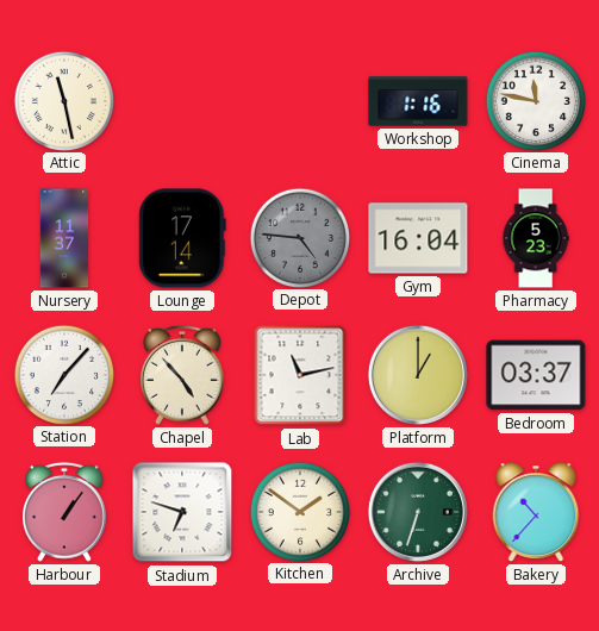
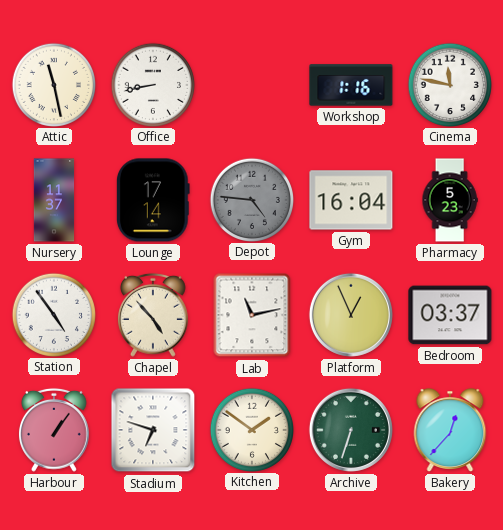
Office: none -> 8:43 (152, 84)
Station: 7:07 -> 4:54 (53, 314)
Platform: 1:00 -> 12:56 (351, 315)
Bakery: 10:37 -> 12:37 (450, 430)
